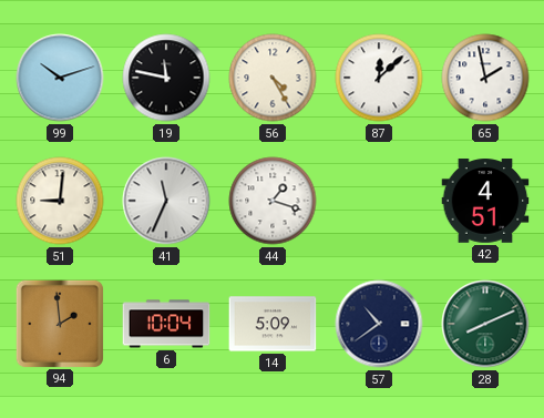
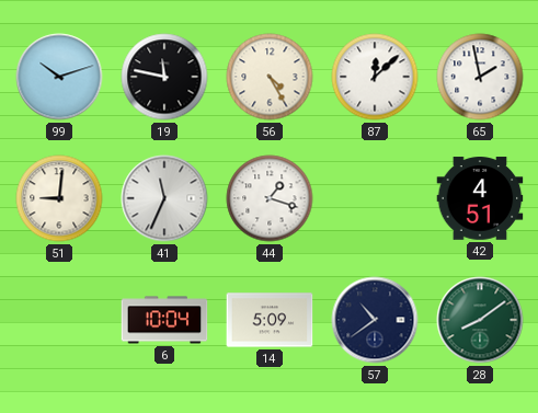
94: 1:59 -> none (59, 323)
28: 8:11 -> 8:09 (480, 320)
